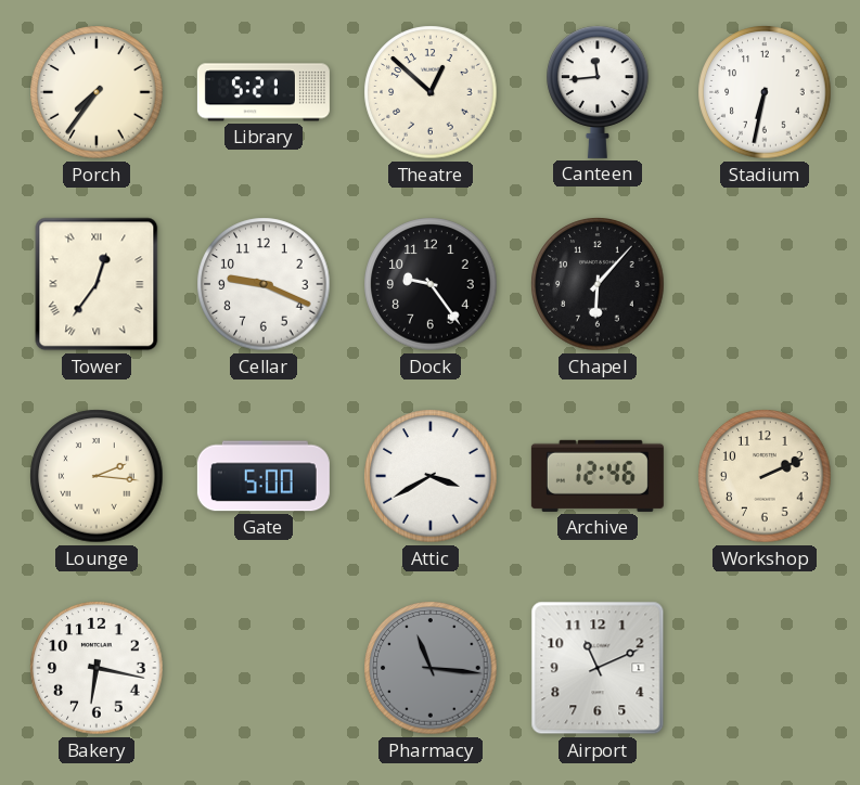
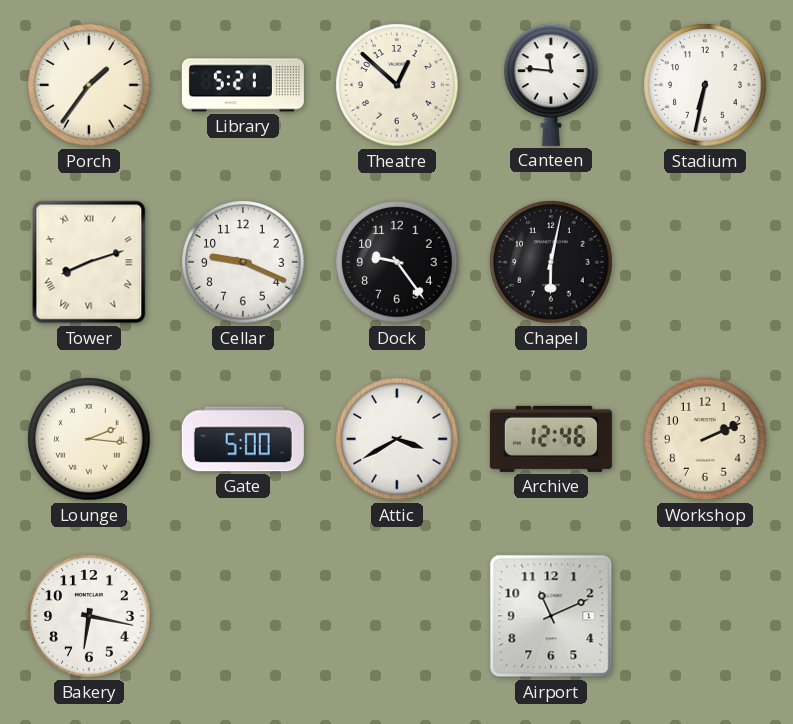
Porch: 7:36 -> 1:36 (89, 85)
Canteen: 11:44 -> 11:46 (551, 85)
Tower: 12:36 -> 8:12 (89, 262)
Chapel: 6:07 -> 6:02 (551, 262)
Pharmacy: 11:16 -> none (431, 668)
